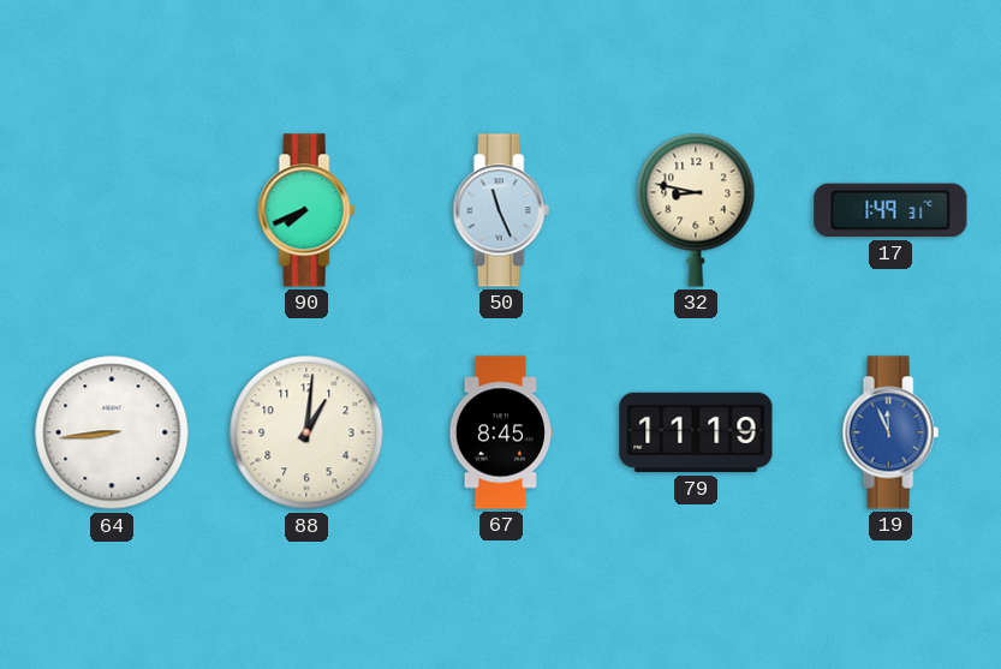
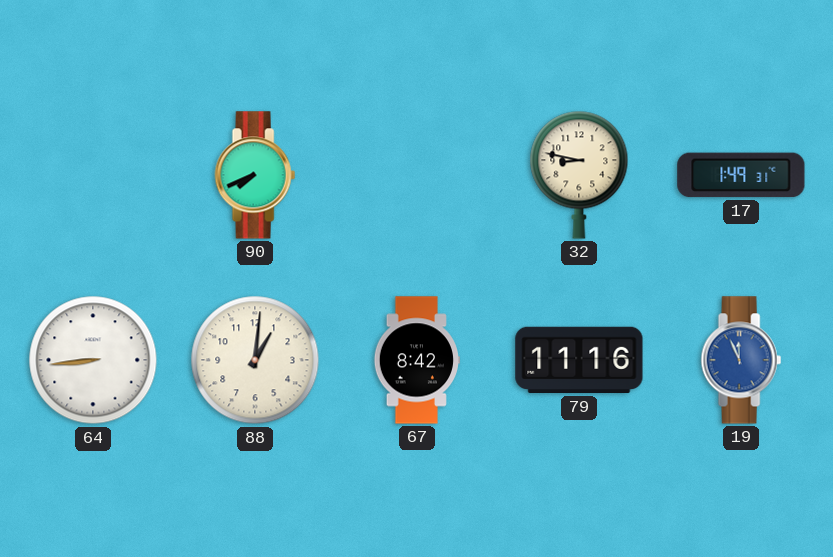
50: 11:26 -> none (501, 210)
67: 8:45 -> 8:42 (416, 360)
79: 11:19 -> 11:16 (579, 360)
